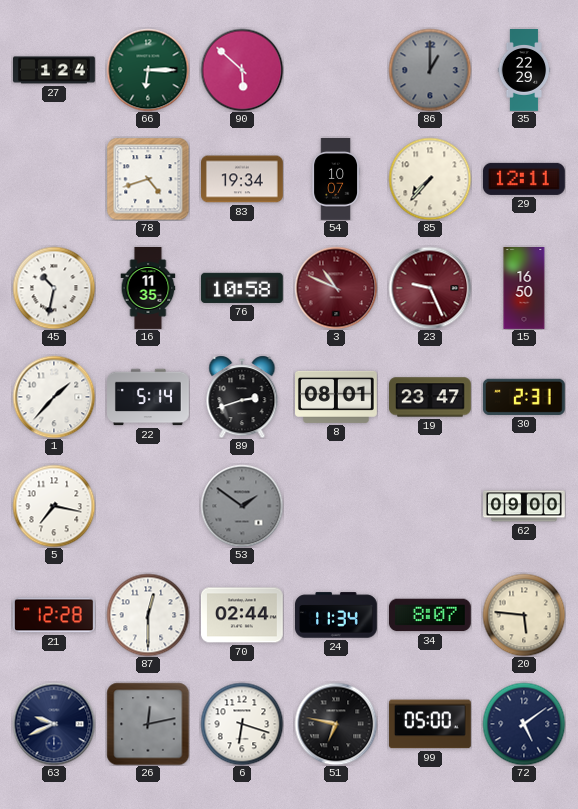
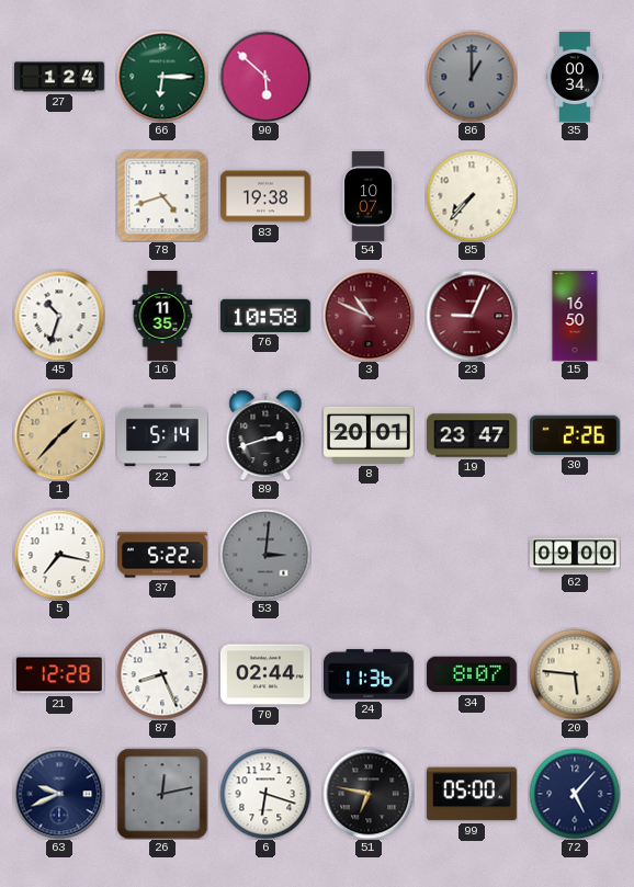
35: 22:29 -> 00:34 (575, 78)
83: 19:34 -> 19:38 (267, 196)
29: 12:11 -> none (524, 179)
45: 10:32 -> 10:33 (59, 316)
23: 9:26 -> 9:04 (472, 316)
1 dial: white -> champagne (59, 435)
8: 08:01 -> 20:01 (370, 435)
30: 2:31 -> 2:26 (575, 435)
37: none -> 5:22 (163, 555)
53: 1:51 -> 3:01 (265, 555)
87: 12:30 -> 8:26 (162, 674)
24: 11:34 -> 11:36 (370, 674)
72: 5:09 -> 5:07 (575, 794)
